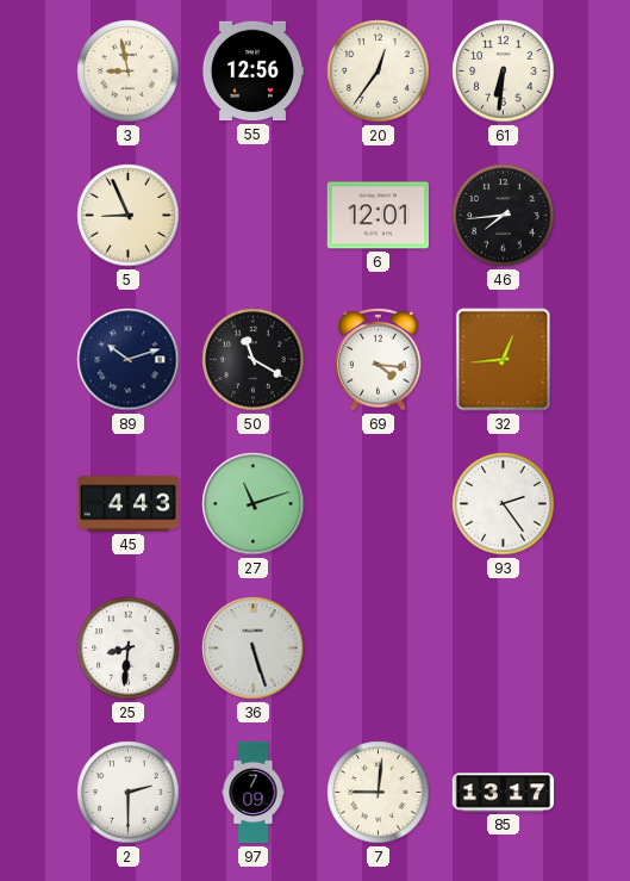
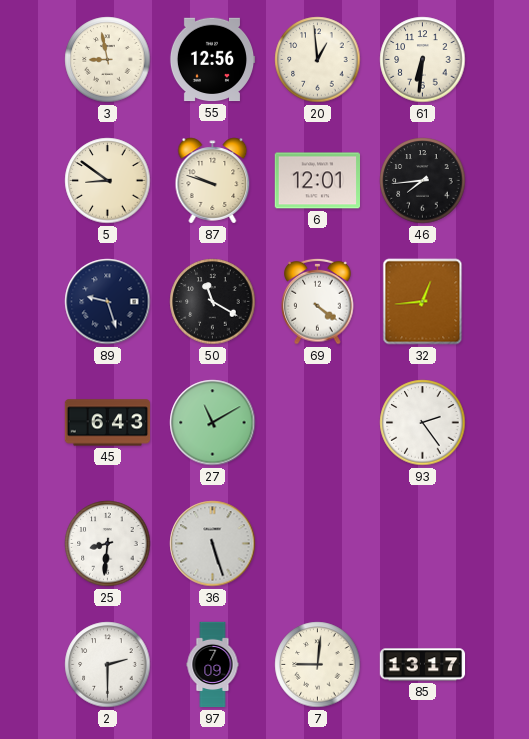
20: 12:36 -> 12:59 (318, 60)
5: 8:56 -> 8:51 (108, 181)
87: none -> 9:48 (213, 181)
89: 10:12 -> 9:27 (108, 302)
69: 4:16 -> 4:21 (318, 301)
45: 4:43 -> 6:43 (108, 423)
27: 11:12 -> 11:10 (213, 423)
